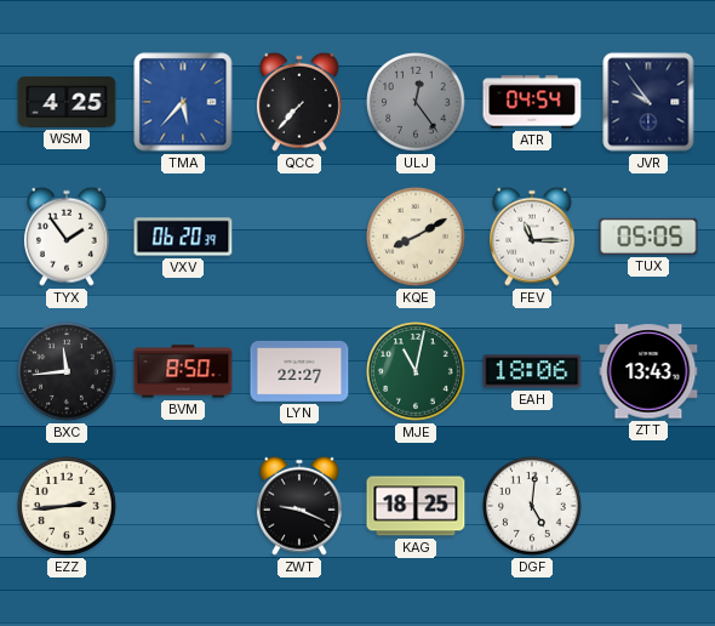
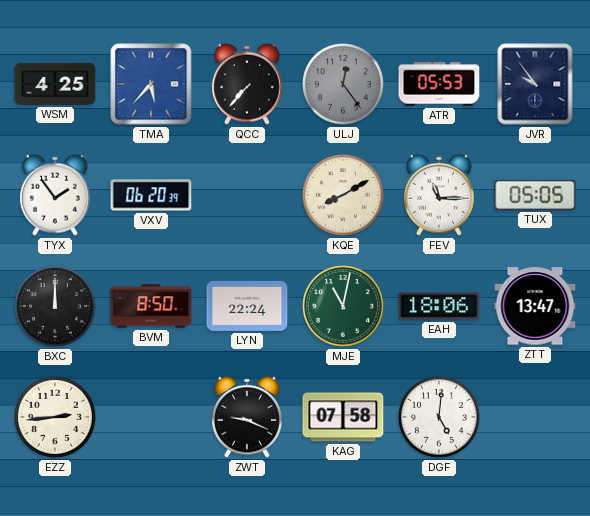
ATR: 04:54 -> 05:53 (439, 84)
BXC: 11:44 -> 12:00 (56, 307)
LYN: 22:27 -> 22:24 (247, 306)
ZTT: 13:43 -> 13:47 (535, 306)
KAG: 18:25 -> 07:58 (343, 417)
